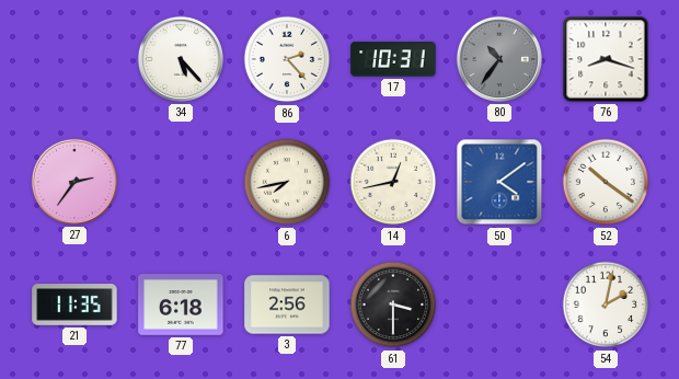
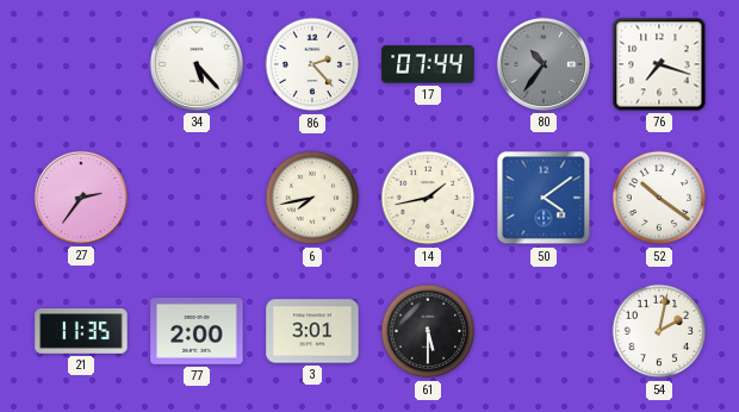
17: 10:31 -> 07:44 (428, 64)
76: 8:18 -> 7:18 (659, 64)
14: 12:43 -> 1:43 (428, 198)
77: 6:18 -> 2:00 (197, 332)
3: 2:56 -> 3:01 (312, 331)
61: 3:30 -> 5:30 (428, 331)
